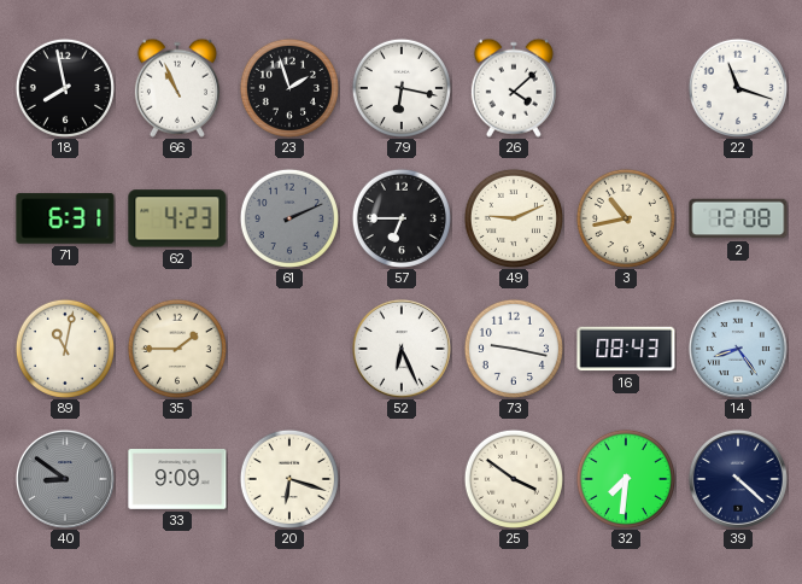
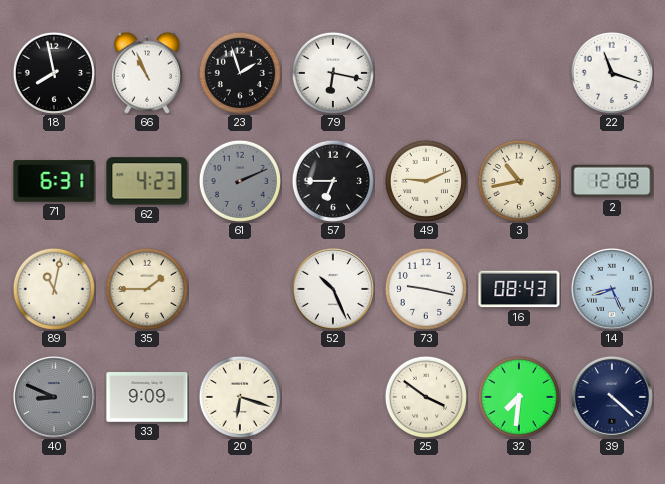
26: 4:08 -> none (514, 88)
52: 6:26 -> 10:26 (333, 289)
14: 8:24 -> 8:26 (612, 289)
40: 8:51 -> 8:49 (54, 397)
